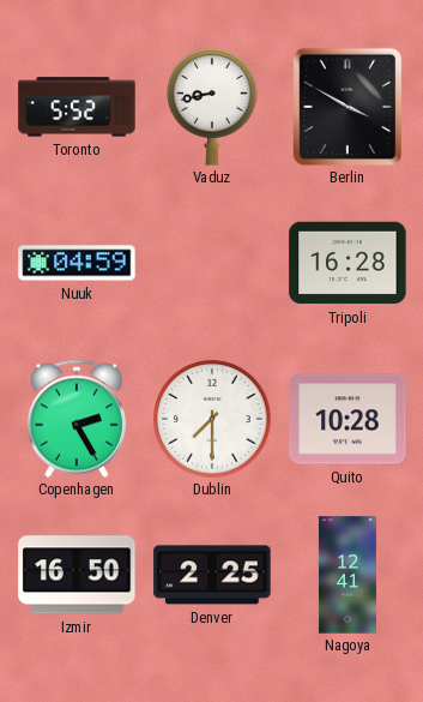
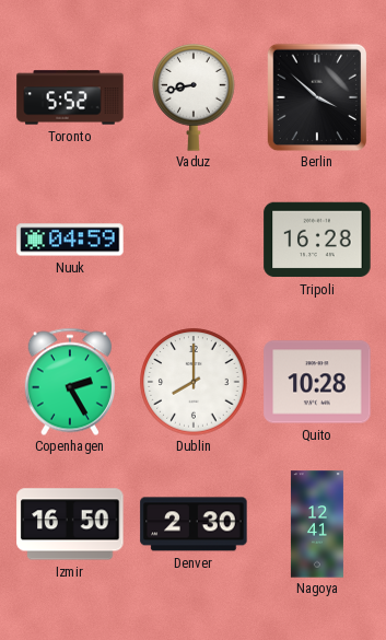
Berlin: 3:50 -> 3:52 (317, 97)
Dublin: 7:30 -> 8:00 (194, 382)
Denver: 2:25 -> 2:30 (194, 524)
